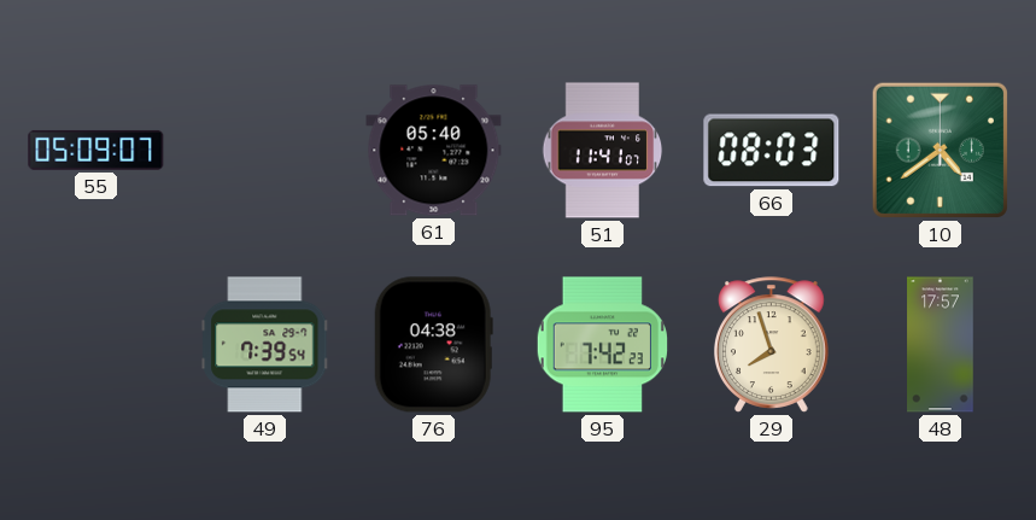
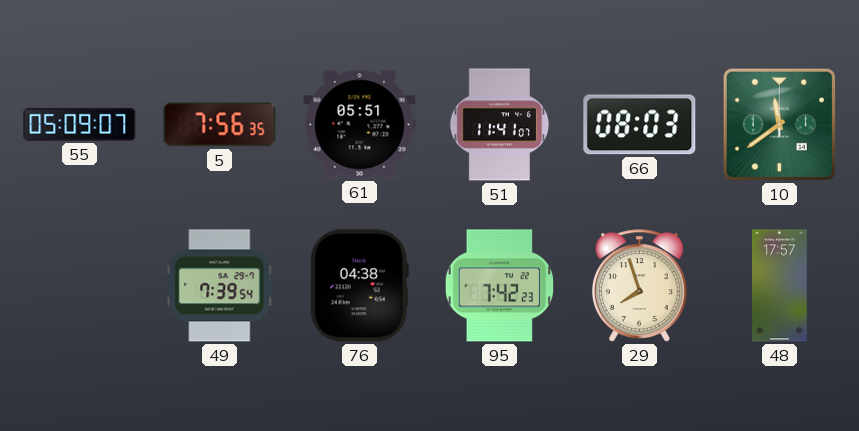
5: none -> 7:56 (220, 125)
61: 05:40 -> 05:51 (360, 125)
10: 4:39 -> 11:39 (779, 124)
